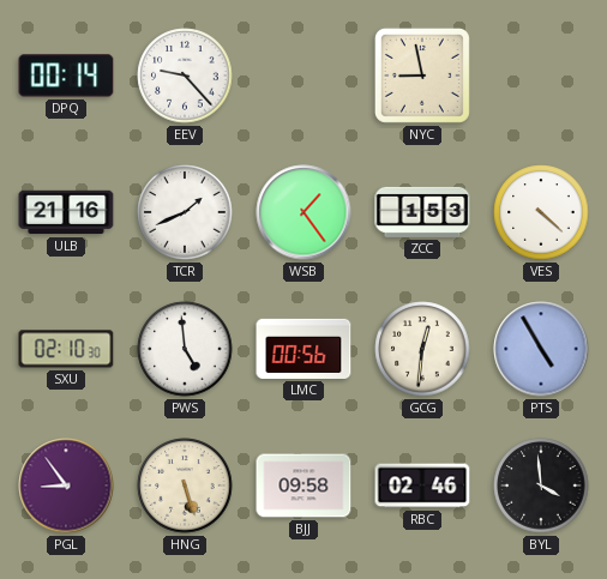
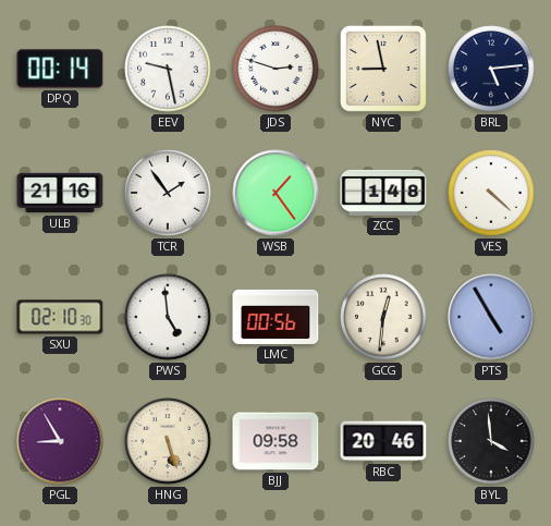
EEV: 9:23 -> 9:28 (168, 69)
JDS: none -> 2:48 (275, 69)
BRL: none -> 5:14 (491, 69)
TCR: 1:41 -> 1:54 (168, 193)
ZCC: 1:53 -> 1:48 (383, 193)
PGL: 8:54 -> 8:55 (60, 441)
RBC: 02:46 -> 20:46 (383, 441)
